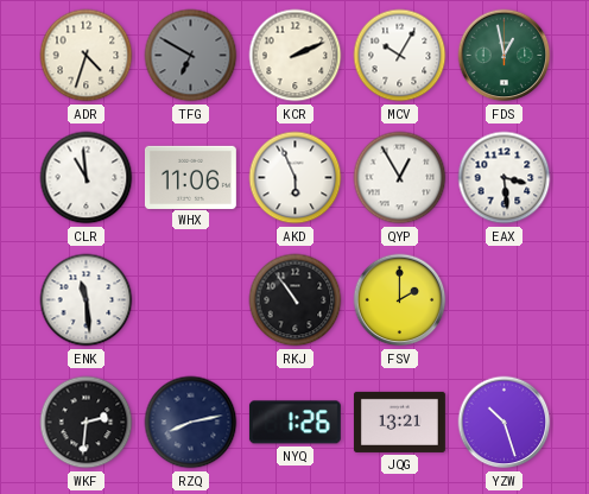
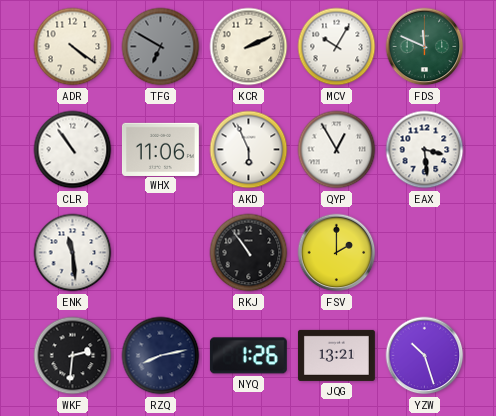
ADR: 4:33 -> 4:21 (73, 47)
FDS: 12:58 -> 11:49 (425, 47)
CLR: 10:59 -> 10:54 (73, 150)
